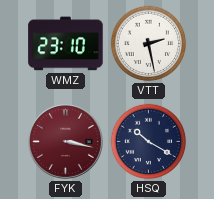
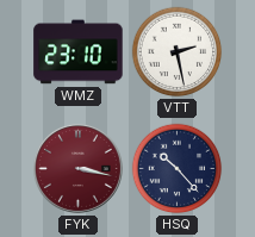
HSQ: 10:20 -> 10:23 (178, 169)
